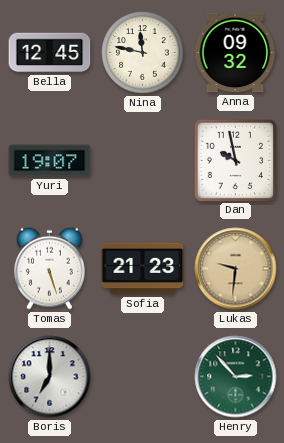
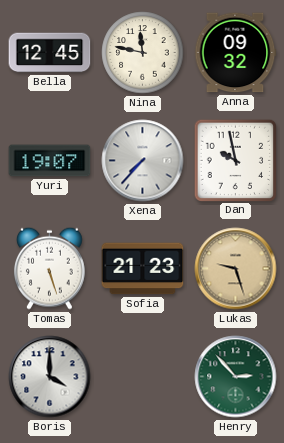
Xena: none -> 7:37 (143, 161)
Lukas: 9:31 -> 9:27 (236, 269)
Boris: 7:00 -> 4:00 (50, 377)
